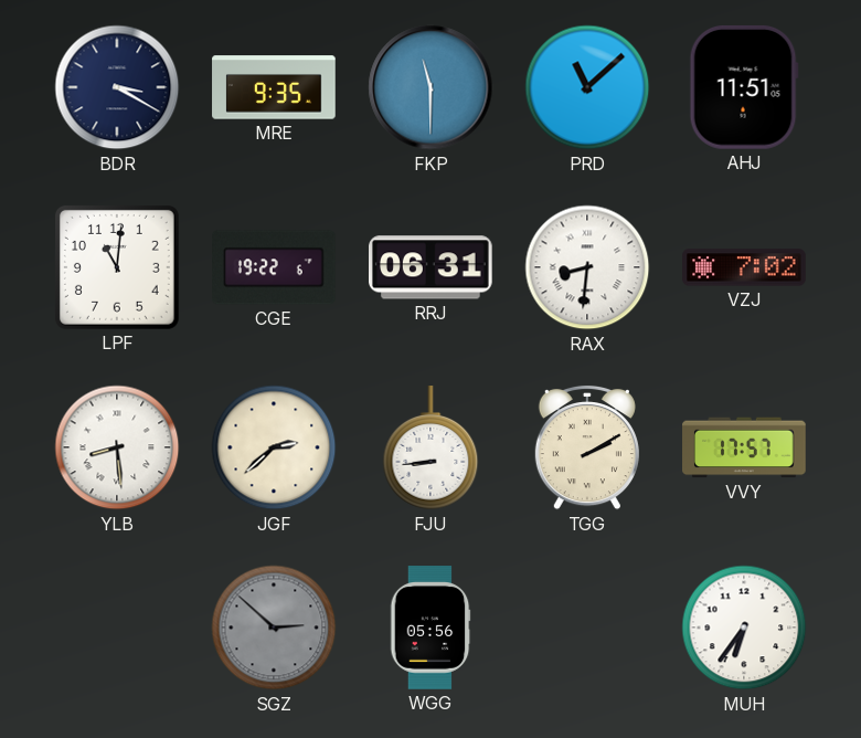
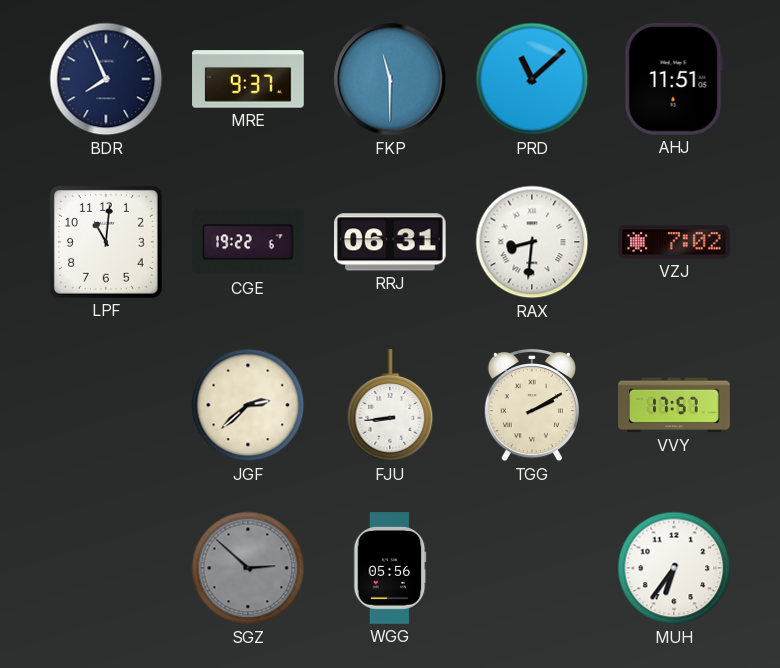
BDR: 3:20 -> 7:56 (106, 79)
MRE: 9:35 -> 9:37 (248, 79)
YLB: 8:29 -> none (117, 447)
